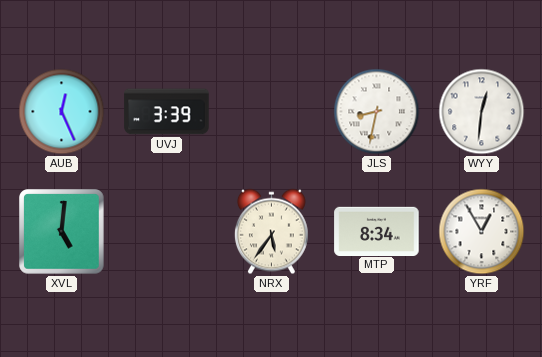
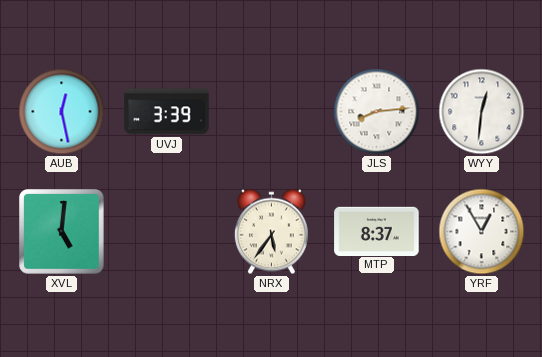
AUB: 12:26 -> 12:28 (62, 112)
JLS: 8:32 -> 8:14 (377, 112)
MTP: 8:34 -> 8:37 (377, 231)
